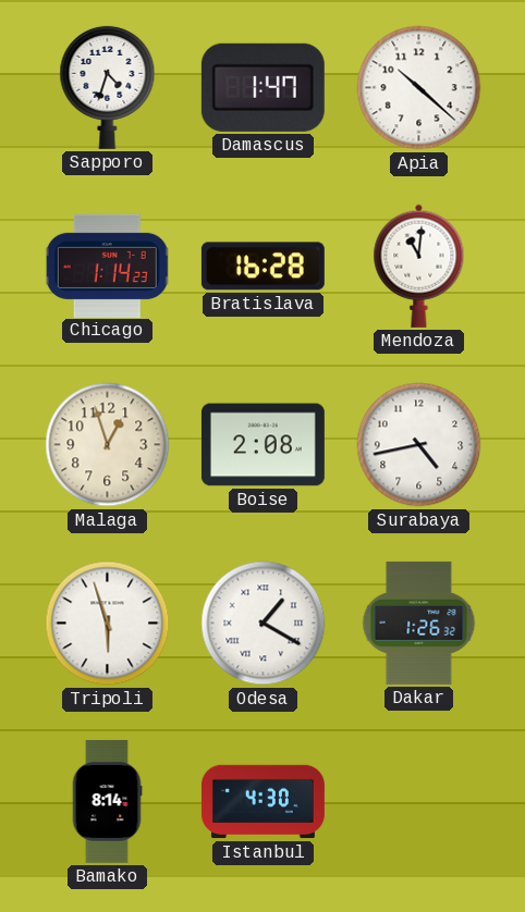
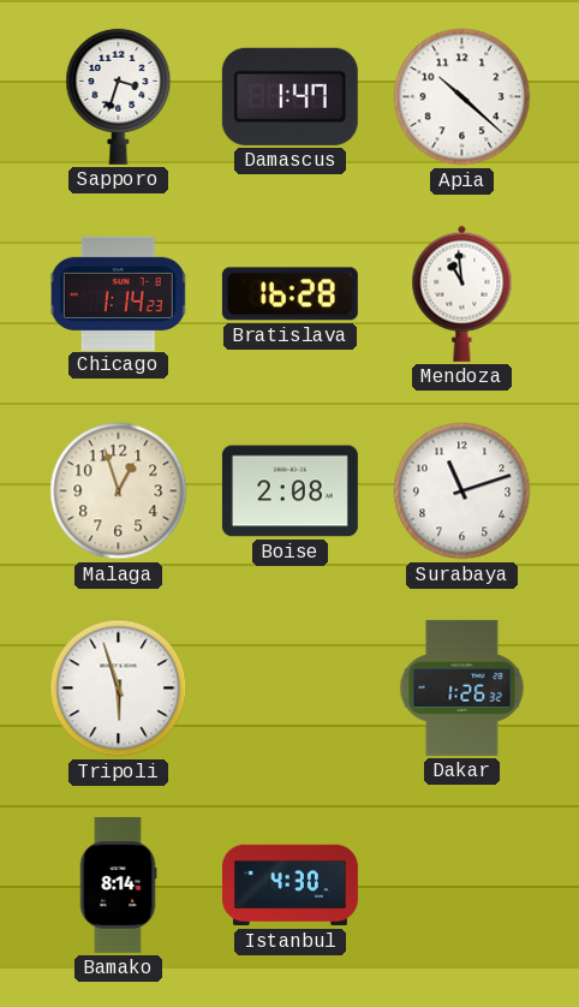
Sapporo: 4:33 -> 3:33 (119, 96)
Mendoza: 11:01 -> 10:59 (462, 293)
Surabaya: 4:43 -> 11:12 (462, 491)
Odesa: 1:20 -> none (264, 624)
